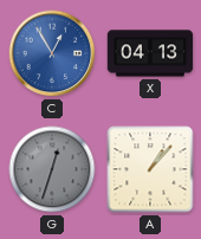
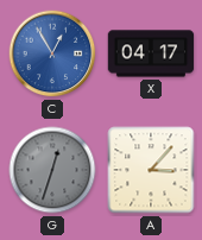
X: 04:13 -> 04:17 (151, 53)
A: 1:07 -> 3:07 (151, 170)
